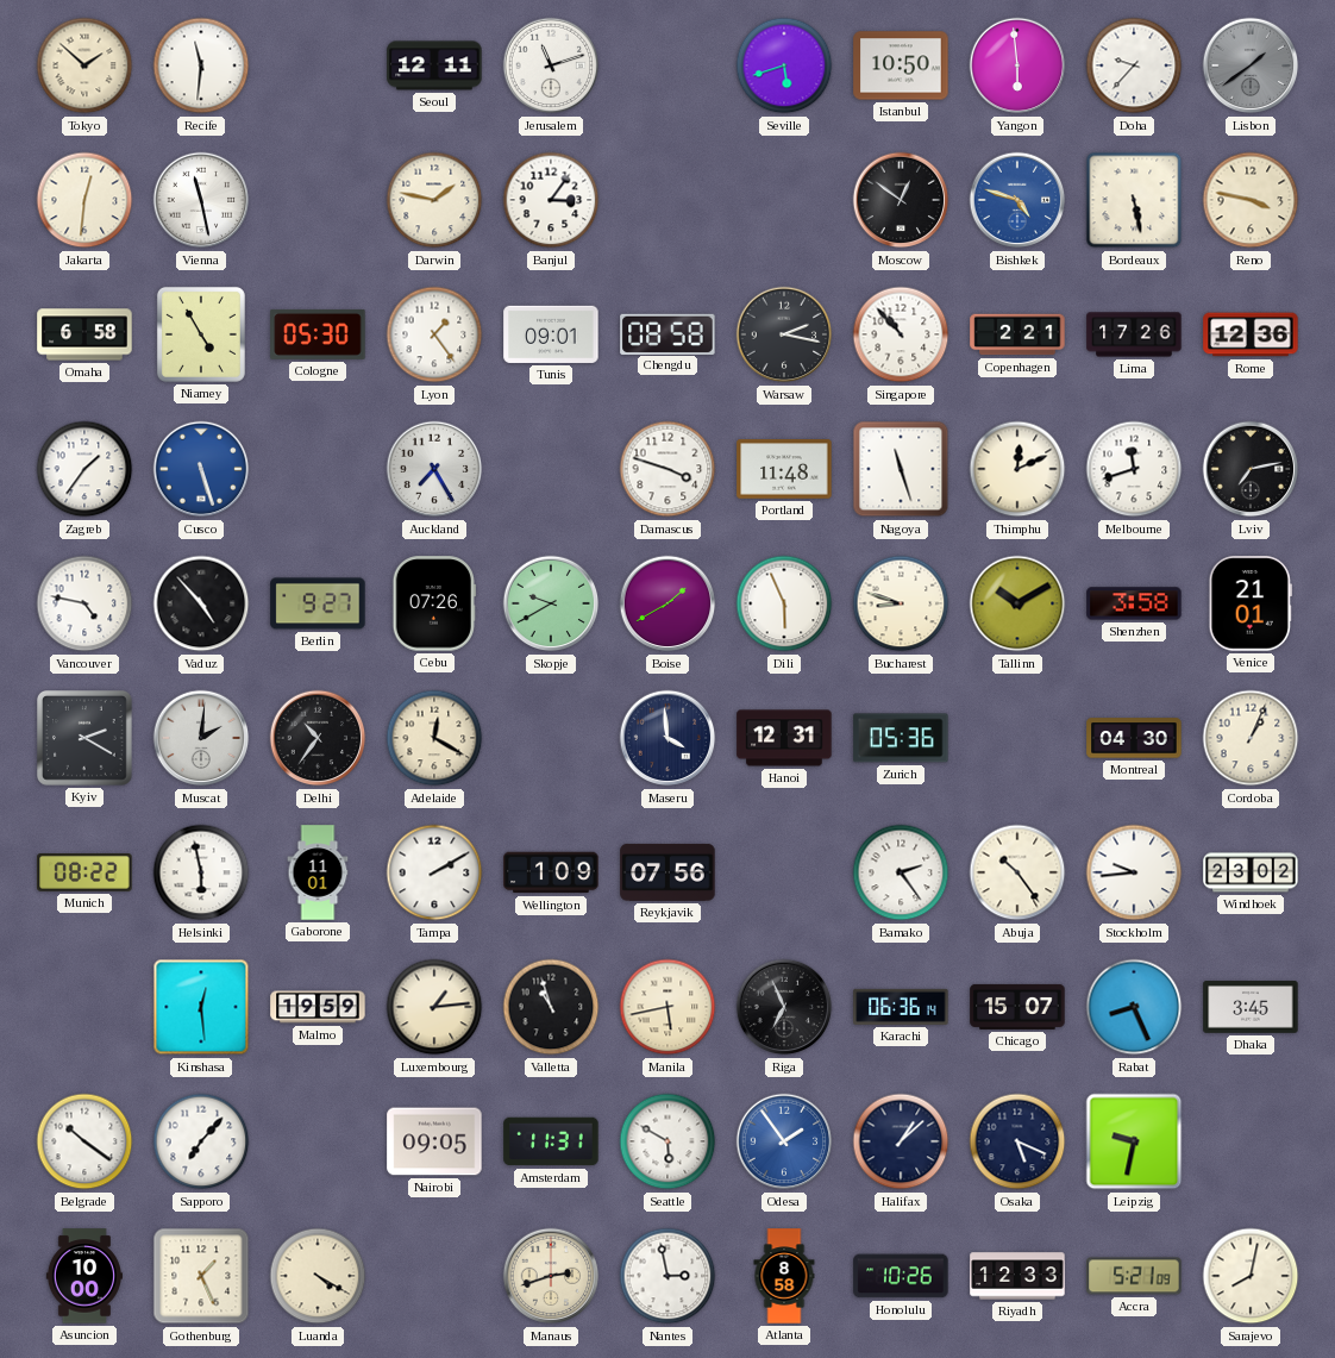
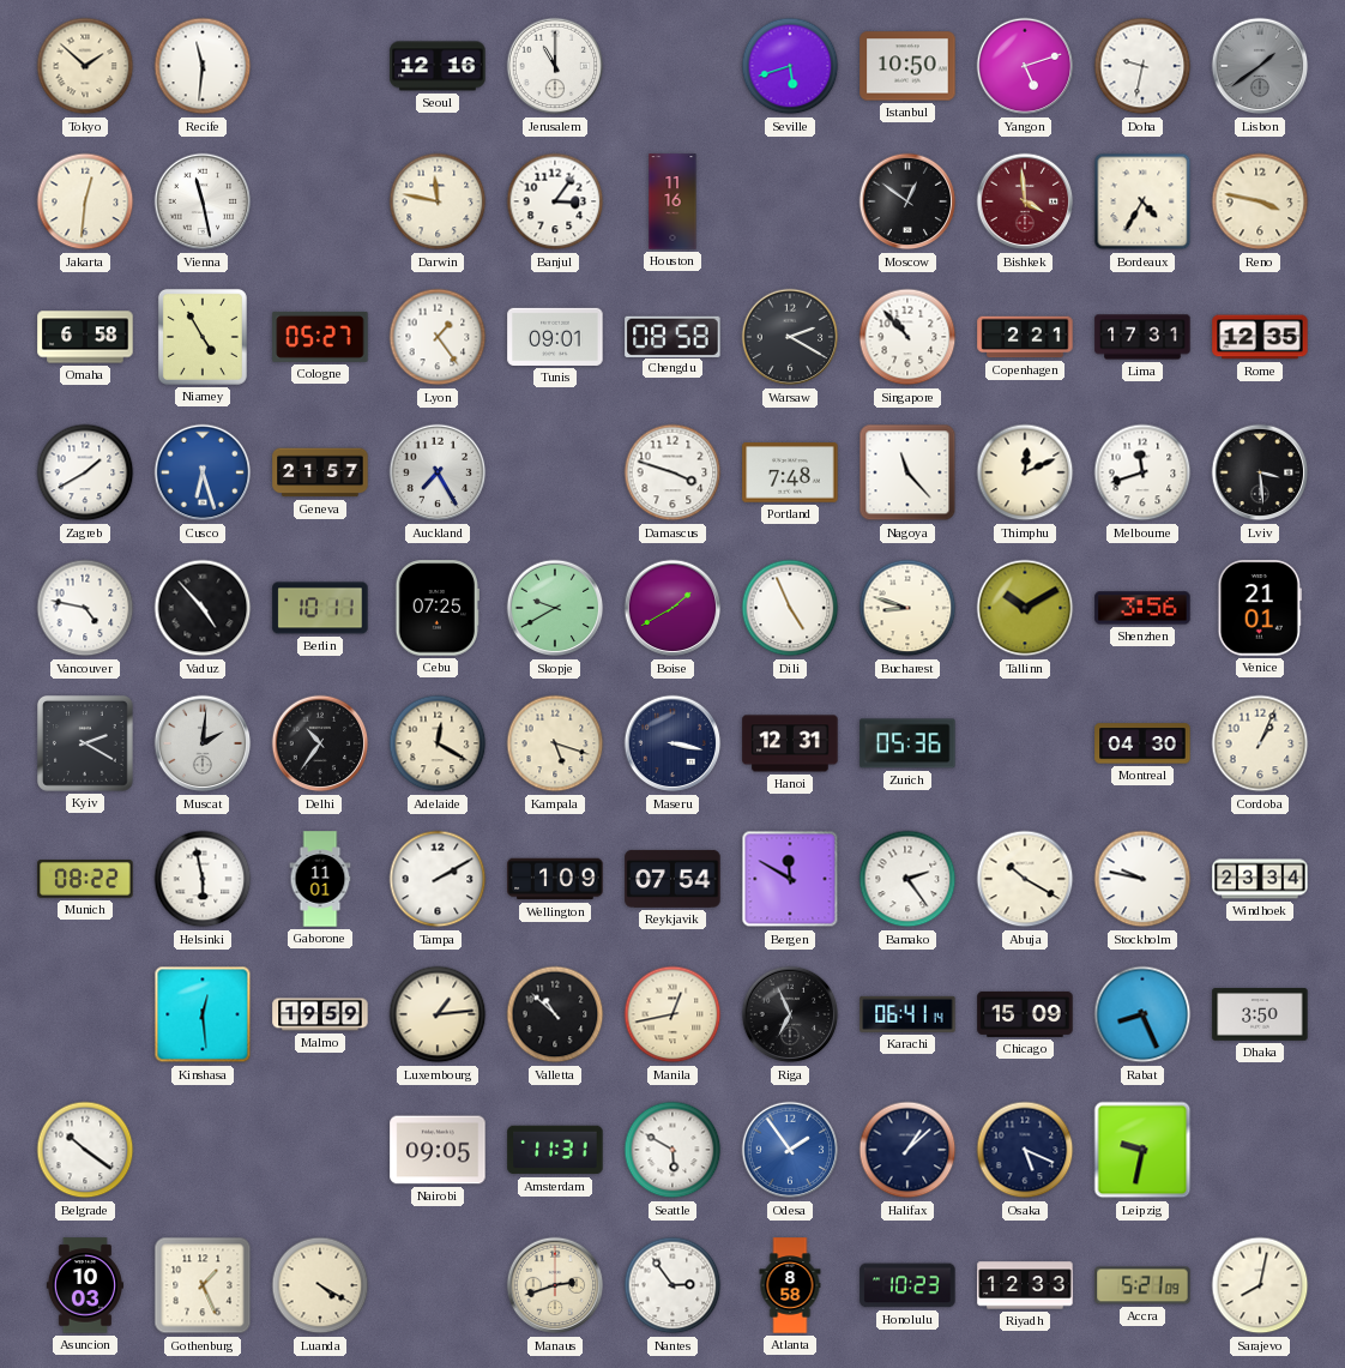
Seoul: 12:11 -> 12:16 (438, 66)
Jerusalem: 11:12 -> 11:00 (555, 66)
Yangon: 5:59 -> 5:12 (1025, 66)
Doha: 9:37 -> 9:32 (1142, 66)
Darwin: 1:47 -> 11:47 (438, 201)
Houston: none -> 11:16 (672, 201)
Bishkek: 4:48 -> 3:59 (1025, 201)
Bishkek dial: blue -> burgundy (1025, 201)
Bordeaux: 5:28 -> 4:35 (1142, 201)
Cologne: 05:30 -> 05:27 (320, 337)
Warsaw: 2:17 -> 2:20 (790, 337)
Lima: 17:26 -> 17:31 (1142, 337)
Rome: 12:36 -> 12:35 (1260, 337)
Zagreb: 1:36 -> 1:40 (85, 472)
Cusco: 5:27 -> 6:27 (203, 472)
Geneva: none -> 21:57 (320, 472)
Portland: 11:48 -> 7:48 (790, 472)
Nagoya: 11:27 -> 11:23 (907, 472)
Lviv: 7:13 -> 3:29 (1260, 472)
Berlin: 9:27 -> 10:11 (320, 608)
Cebu: 07:26 -> 07:25 (436, 608)
Dili: 5:56 -> 4:56 (790, 608)
Shenzhen: 3:58 -> 3:56 (1142, 608)
Kampala: none -> 5:18 (555, 743)
Maseru: 3:59 -> 3:17 (672, 743)
Reykjavik: 07:56 -> 07:54 (672, 879)
Bergen: none -> 11:50 (790, 879)
Abuja: 10:24 -> 10:20 (1025, 879)
Stockholm: 9:44 -> 9:47 (1142, 879)
Windhoek: 23:02 -> 23:34 (1260, 879)
Valletta: 10:57 -> 10:52 (555, 1014)
Manila: 5:43 -> 12:43 (672, 1014)
Karachi: 06:36 -> 06:41 (907, 1014)
Chicago: 15:07 -> 15:09 (1025, 1014)
Dhaka: 3:45 -> 3:50 (1260, 1014)
Sapporo: 7:07 -> none (201, 1141)
Asuncion: 10:00 -> 10:03 (85, 1285)
Nantes: 2:58 -> 2:54 (672, 1285)
Honolulu: 10:26 -> 10:23 (907, 1285)
